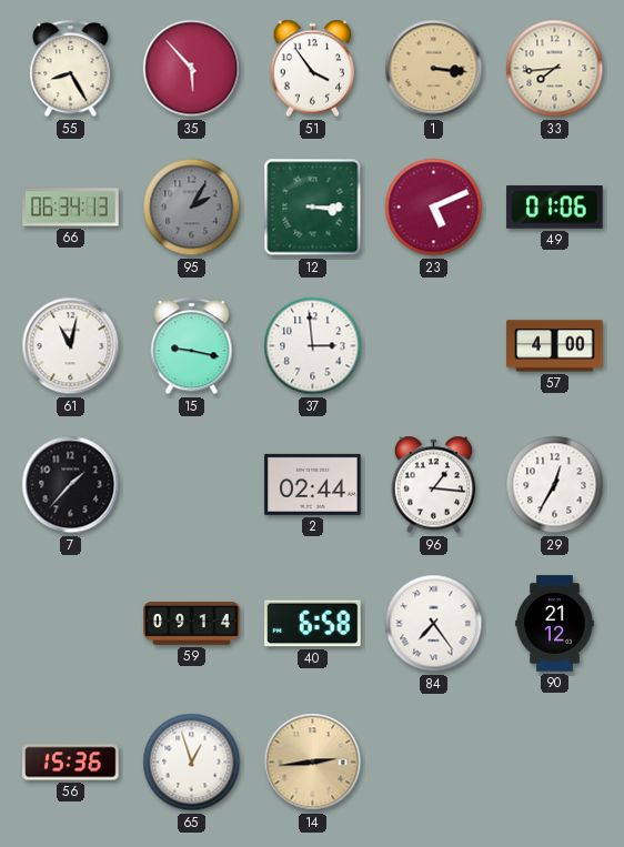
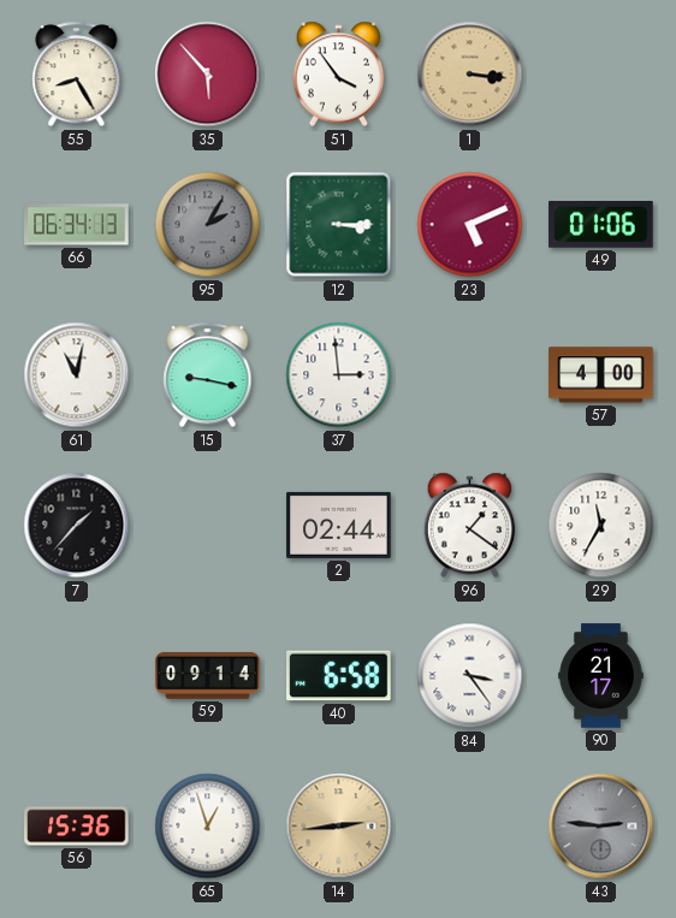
33: 7:44 -> none (555, 69)
96: 1:16 -> 1:21 (470, 526)
29: 12:35 -> 11:35 (601, 526)
84: 7:24 -> 3:24 (470, 676)
90: 21:12 -> 21:17 (601, 676)
43: none -> 2:46 (601, 827)
